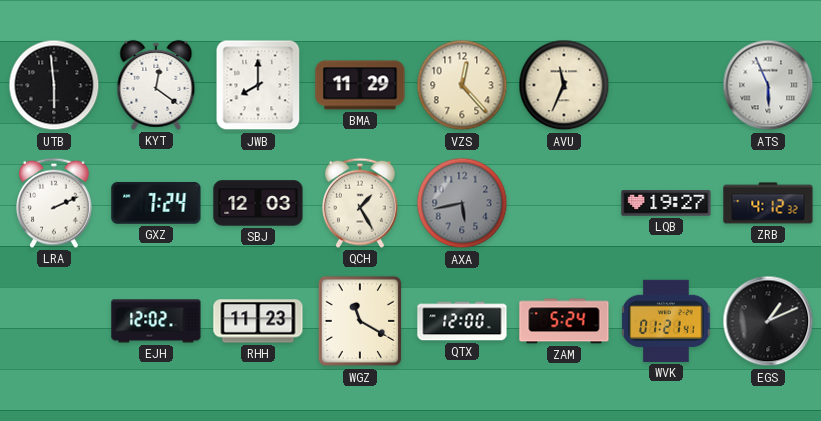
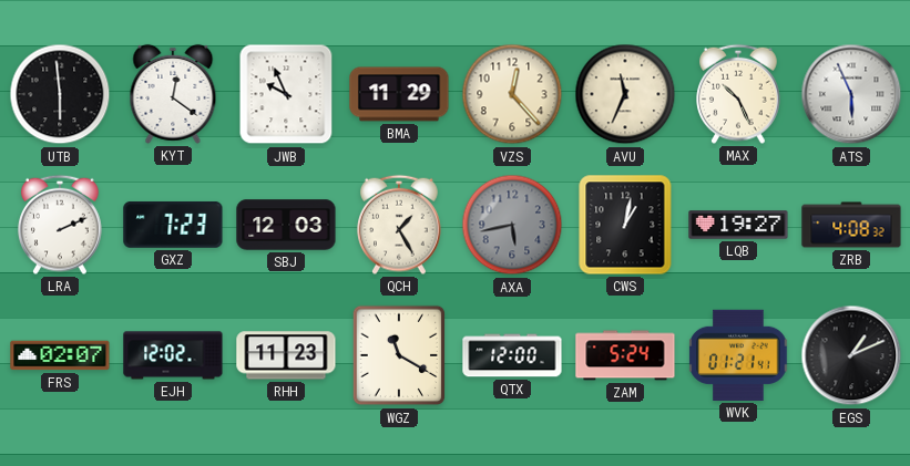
JWB: 8:00 -> 9:56 (286, 94)
MAX: none -> 10:26 (739, 94)
GXZ: 7:24 -> 7:23 (173, 225)
CWS: none -> 1:02 (625, 225)
ZRB: 4:12 -> 4:08 (851, 225)
FRS: none -> 02:07 (60, 355)
